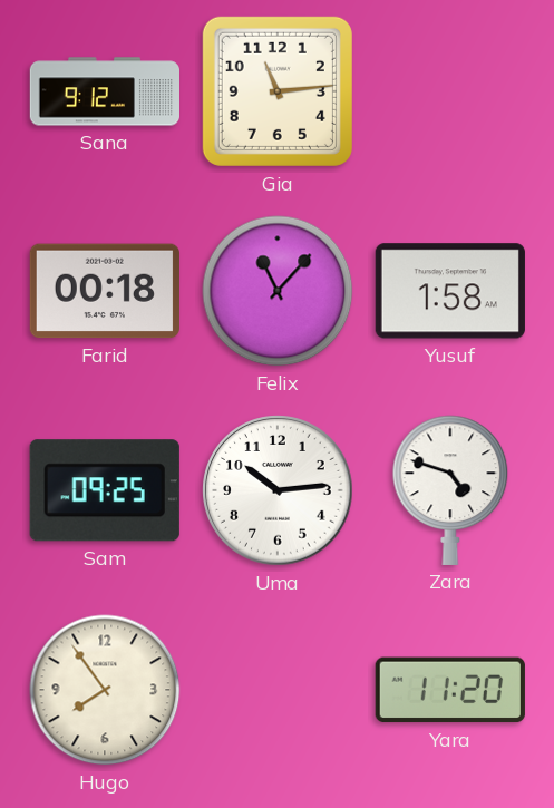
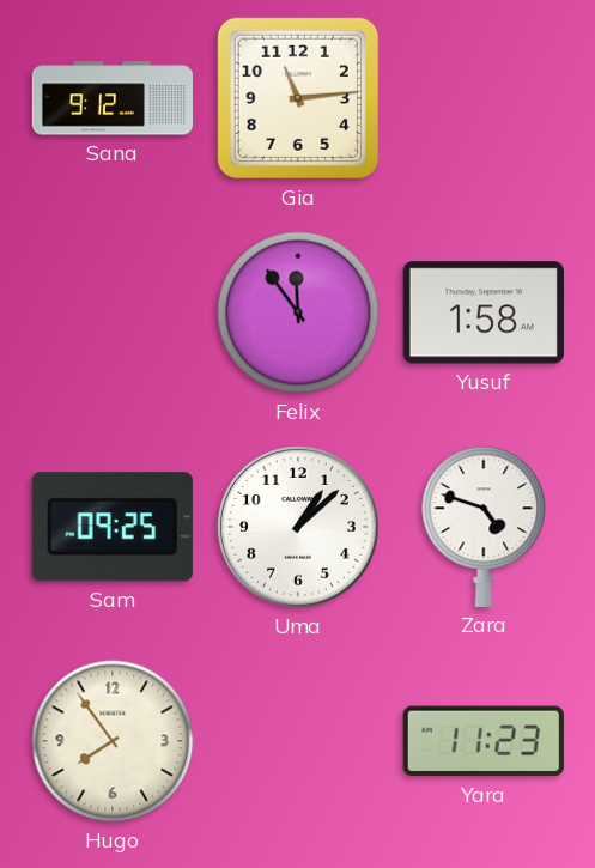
Farid: 00:18 -> none (105, 291)
Felix: 11:07 -> 11:54 (298, 312)
Uma: 10:14 -> 1:08 (298, 527)
Yara: 11:20 -> 11:23 (484, 741)
